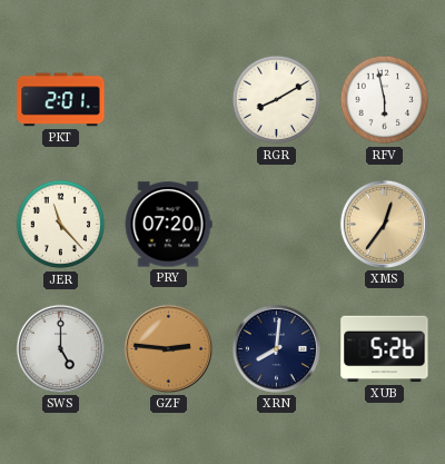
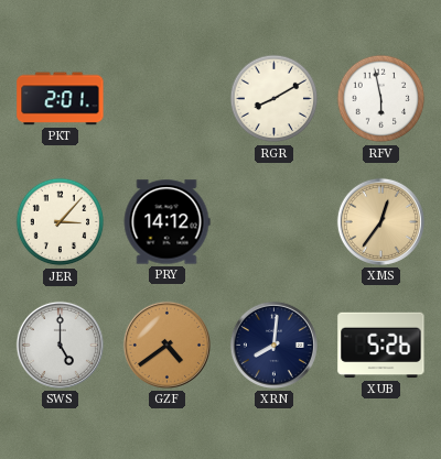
JER: 11:23 -> 3:07 (61, 222)
PRY: 07:20 -> 14:12 (166, 222)
GZF: 2:46 -> 4:39 (166, 345)
